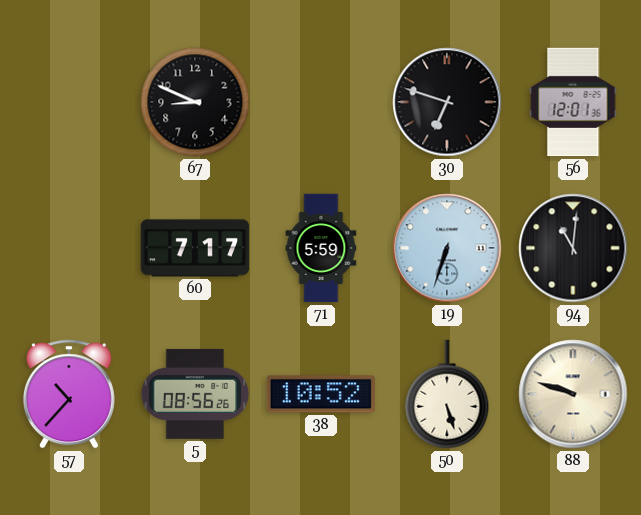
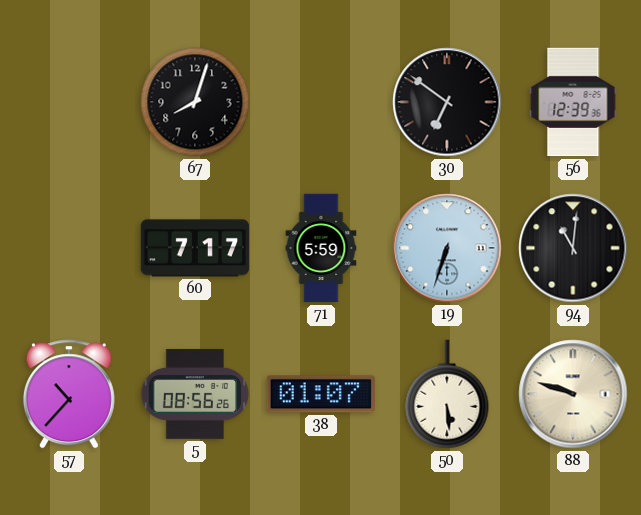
67: 8:49 -> 8:03 (195, 102)
30: 6:48 -> 6:51 (447, 102)
56: 12:01 -> 12:39 (573, 102)
38: 10:52 -> 01:07 (320, 394)
50: 5:27 -> 5:29 (447, 394)
